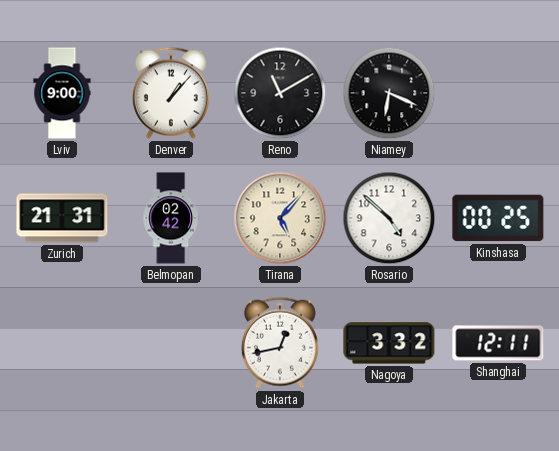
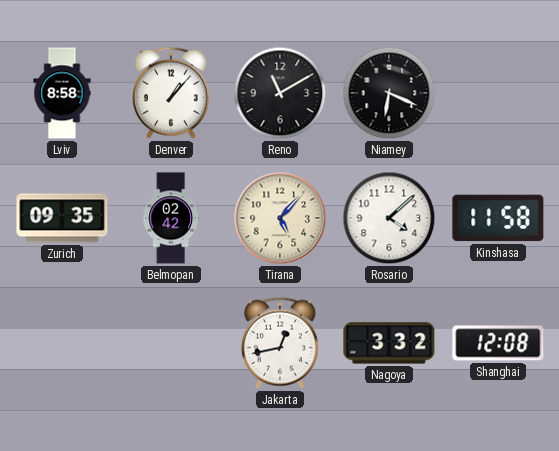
Lviv: 9:00 -> 8:58 (62, 93)
Zurich: 21:31 -> 09:35 (62, 218)
Rosario: 4:52 -> 4:08 (389, 218)
Kinshasa: 00:25 -> 11:58 (498, 218)
Shanghai: 12:11 -> 12:08 (498, 343)
